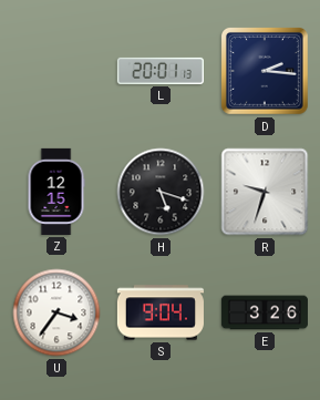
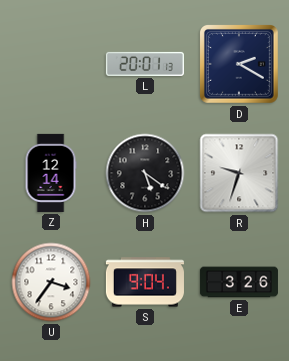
D: 2:16 -> 2:20 (239, 64)
Z: 12:15 -> 12:14 (51, 173)
H: 5:18 -> 5:21 (145, 173)
